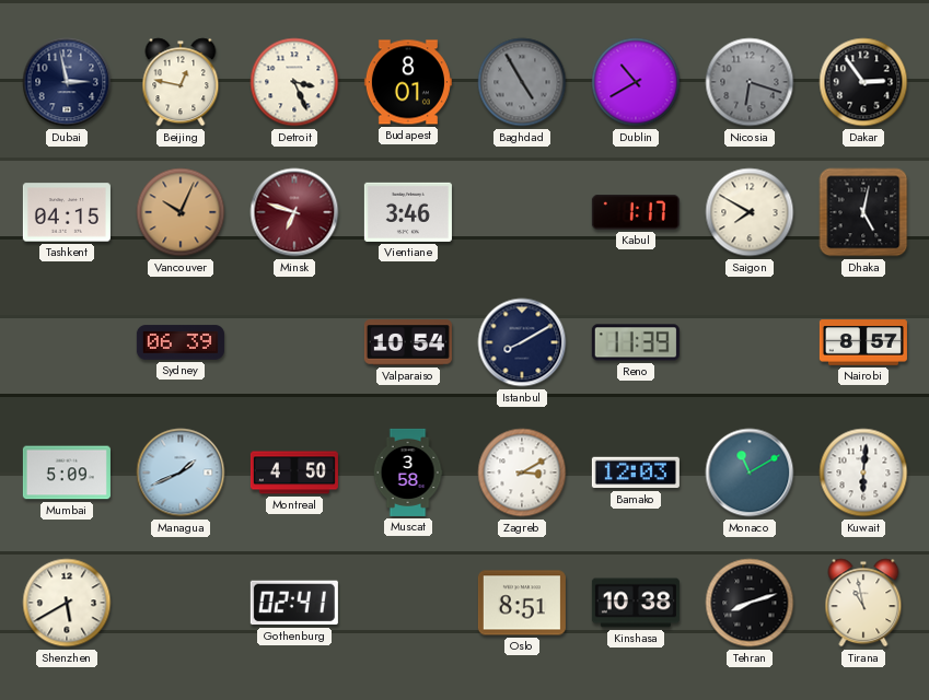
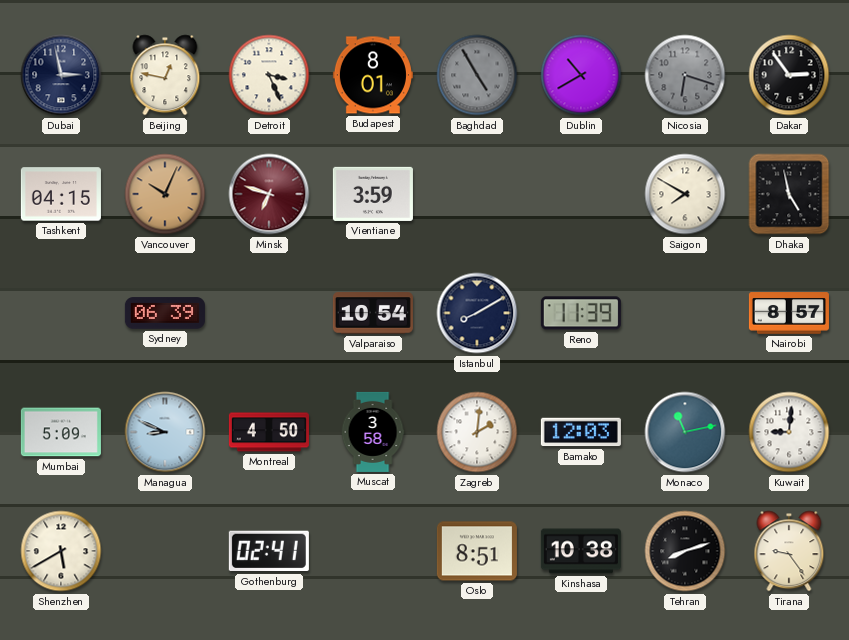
Vientiane: 3:46 -> 3:59 (373, 194)
Kabul: 1:17 -> none (636, 212)
Dhaka: 5:02 -> 4:58 (789, 194)
Managua: 1:41 -> 8:49 (165, 432)
Zagreb: 3:10 -> 2:01 (477, 432)
Monaco: 11:10 -> 11:13 (685, 432)
Kuwait: 6:01 -> 9:01 (789, 432)
Tirana: 10:58 -> 9:24 (789, 551)
